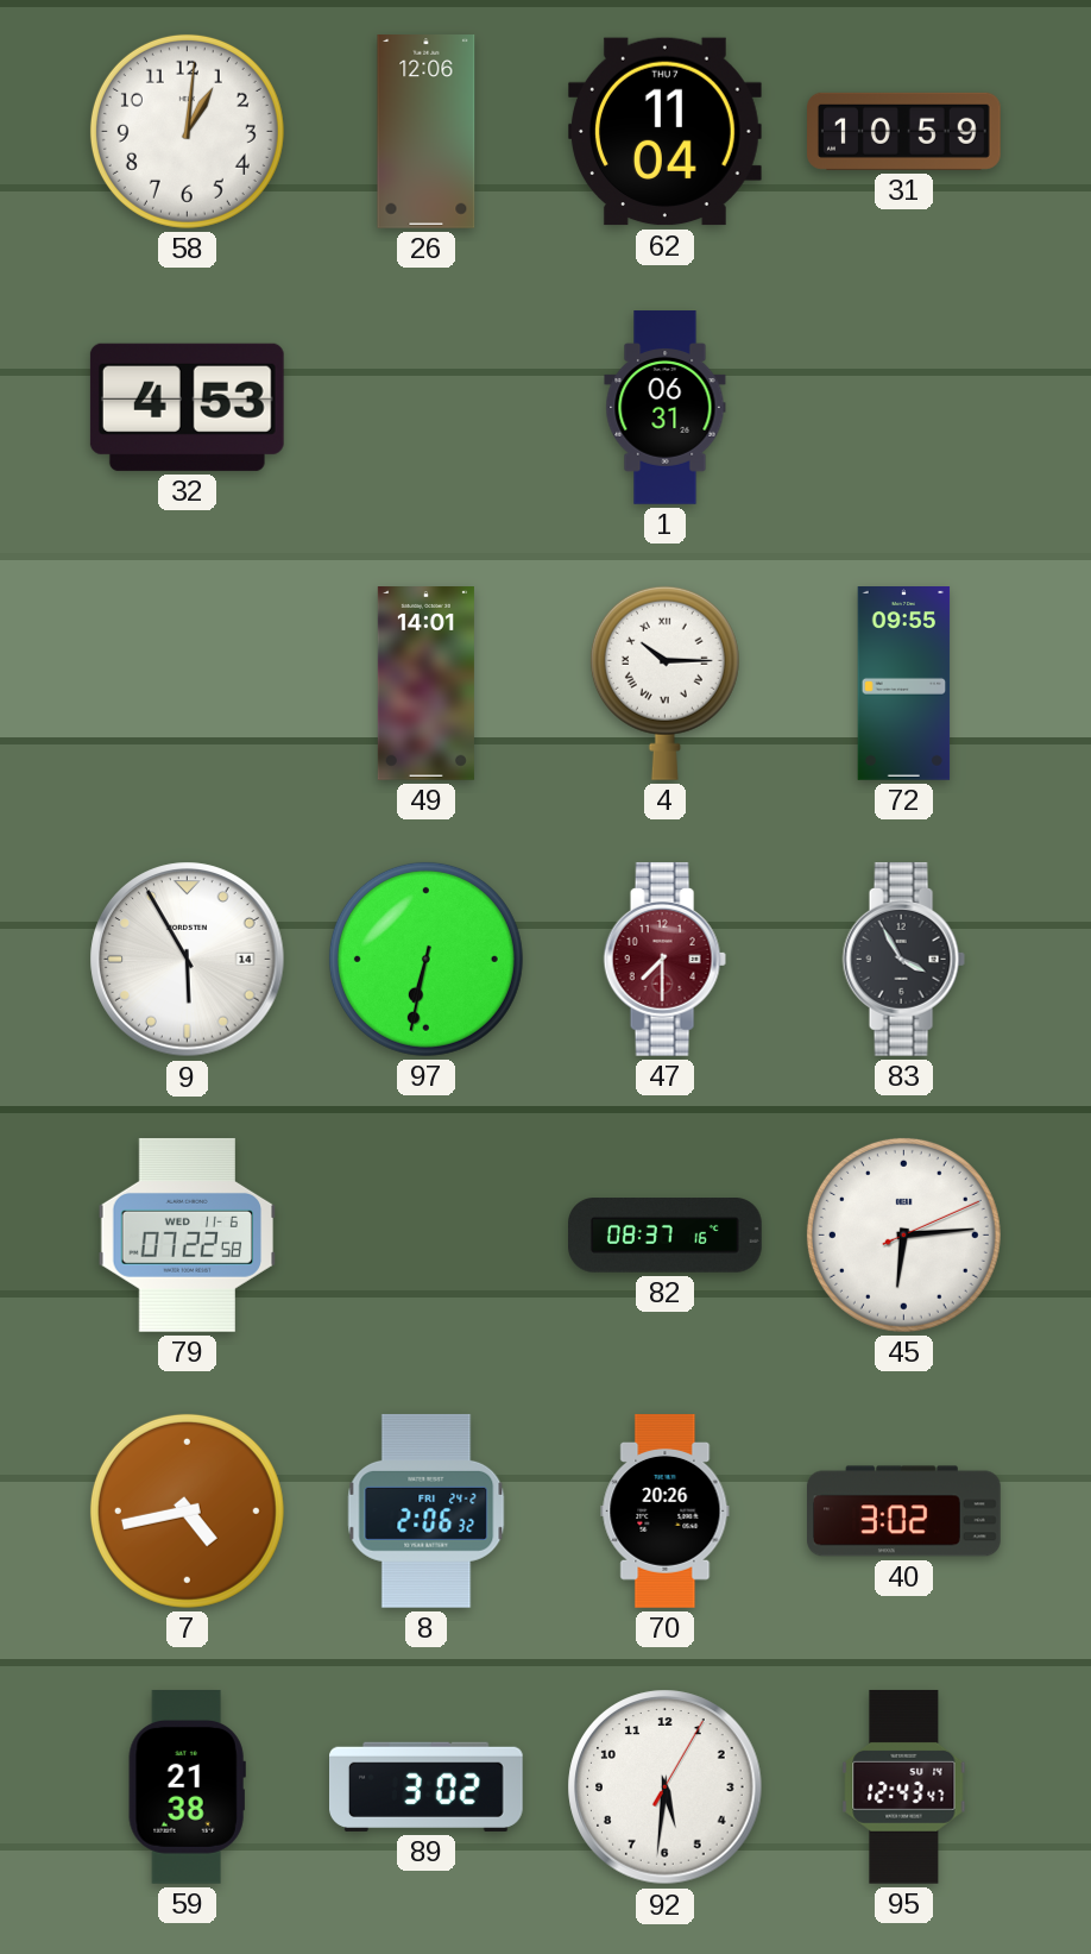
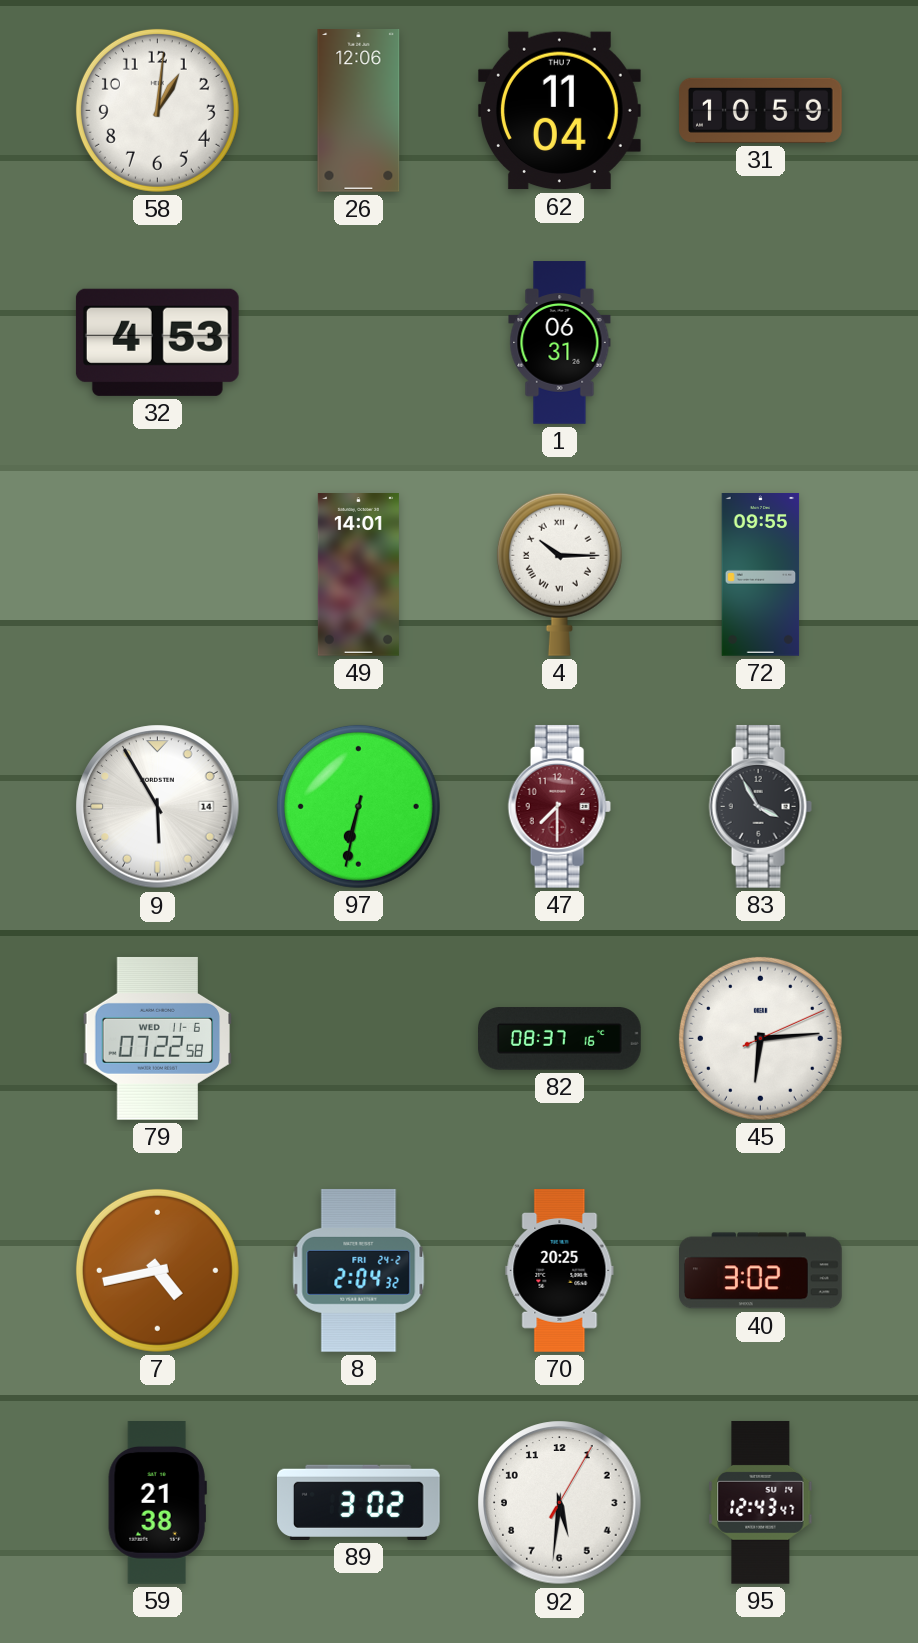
8: 2:06 -> 2:04 (359, 1270)
70: 20:26 -> 20:25 (560, 1271)
